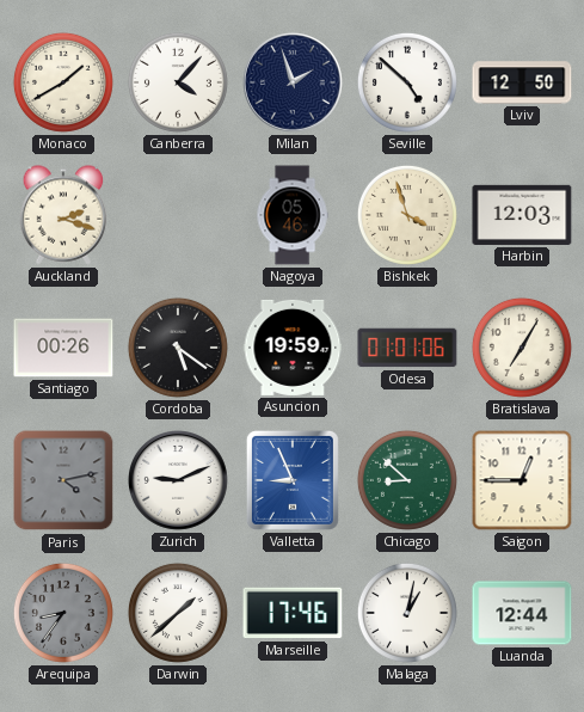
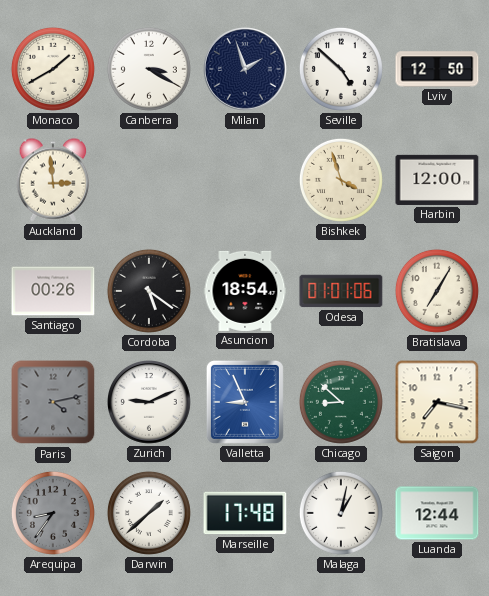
Canberra: 4:07 -> 3:20 (149, 69)
Auckland: 2:18 -> 2:59 (53, 180)
Nagoya: 05:46 -> none (293, 215)
Harbin: 12:03 -> 12:00 (437, 180)
Asuncion: 19:59 -> 18:54 (245, 291)
Saigon: 12:45 -> 7:17 (437, 402)
Marseille: 17:46 -> 17:48 (245, 513)
